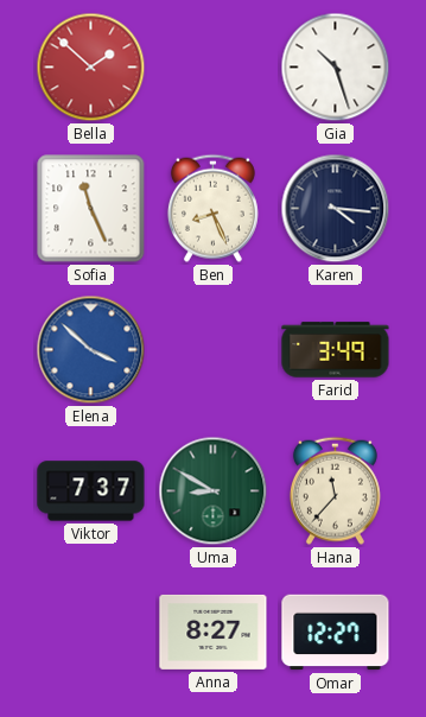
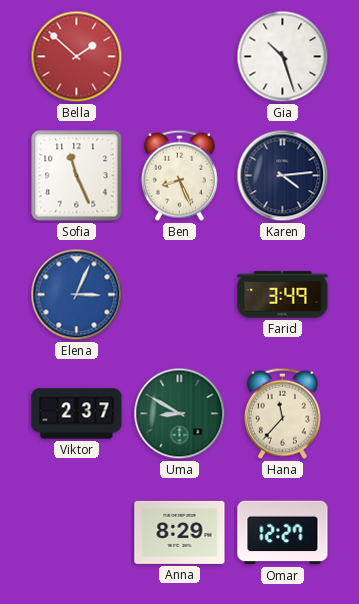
Karen: 4:16 -> 4:14 (283, 176)
Elena: 3:52 -> 3:04 (77, 295)
Viktor: 7:37 -> 2:37 (77, 414)
Anna: 8:27 -> 8:29 (180, 532)
